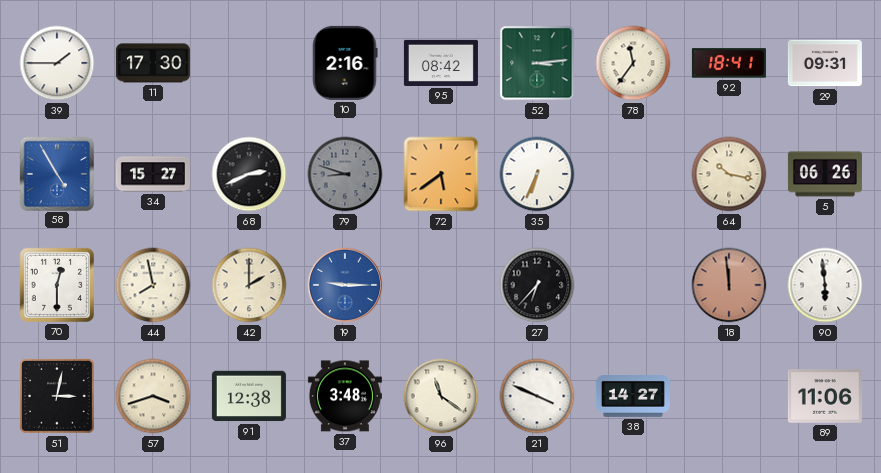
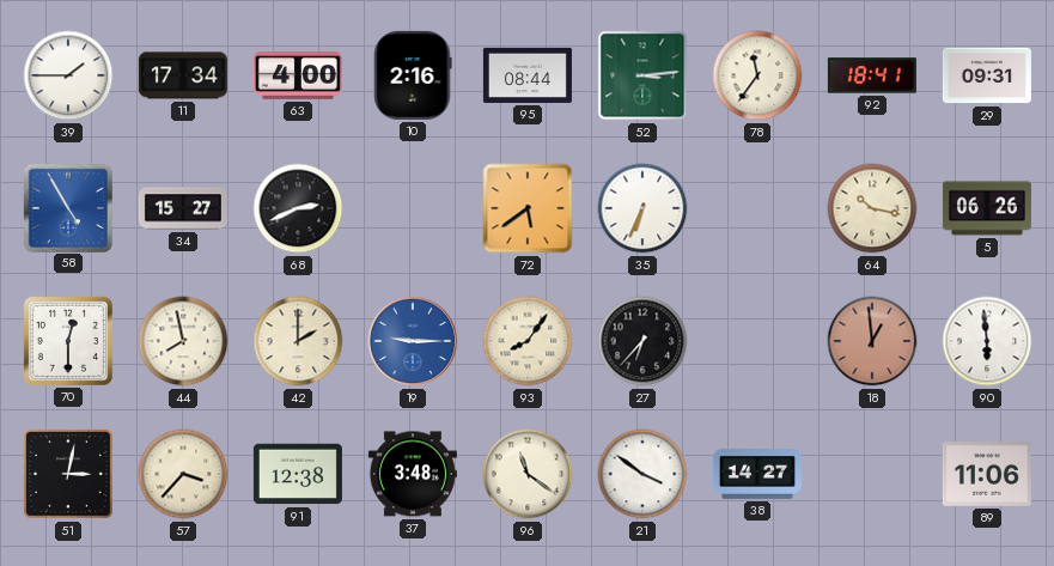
11: 17:30 -> 17:34 (183, 75)
63: none -> 4:00 (298, 77)
95: 08:42 -> 08:44 (528, 75)
79: 8:48 -> none (345, 174)
93: none -> 8:06 (528, 341)
18: 11:59 -> 12:59 (872, 341)
57: 3:42 -> 3:37 (183, 474)
21: 3:49 -> 3:51 (642, 474)
